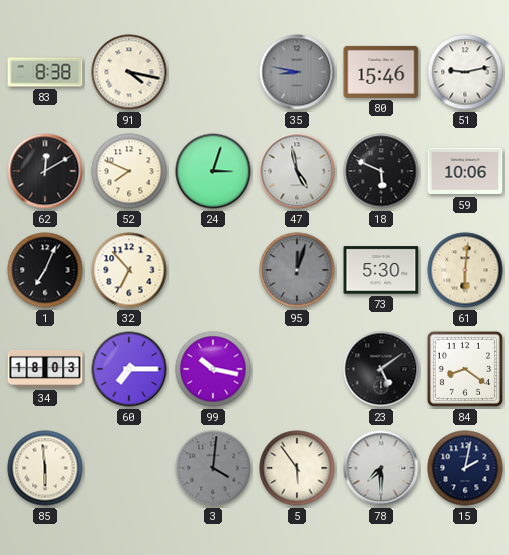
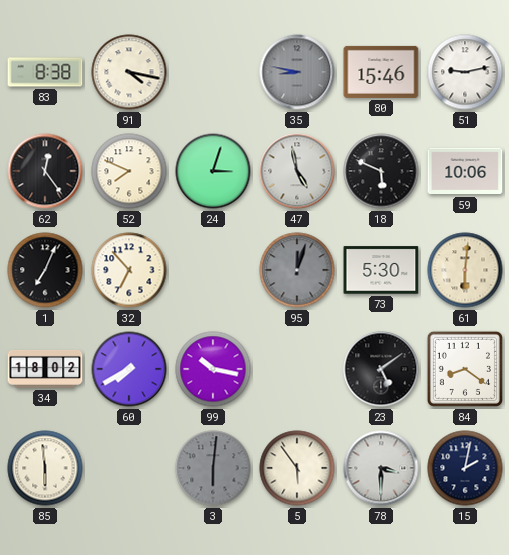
62: 12:10 -> 12:24 (45, 171)
34: 18:03 -> 18:02 (45, 369)
60: 7:15 -> 7:40 (129, 369)
3: 4:01 -> 6:01 (213, 468)
78: 7:30 -> 3:30 (381, 468)
